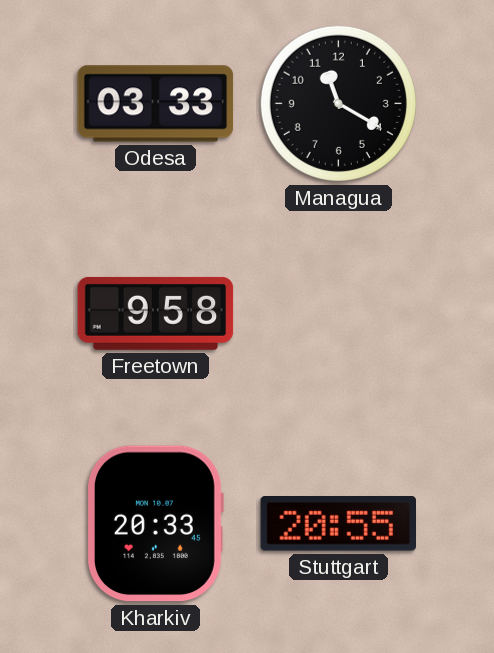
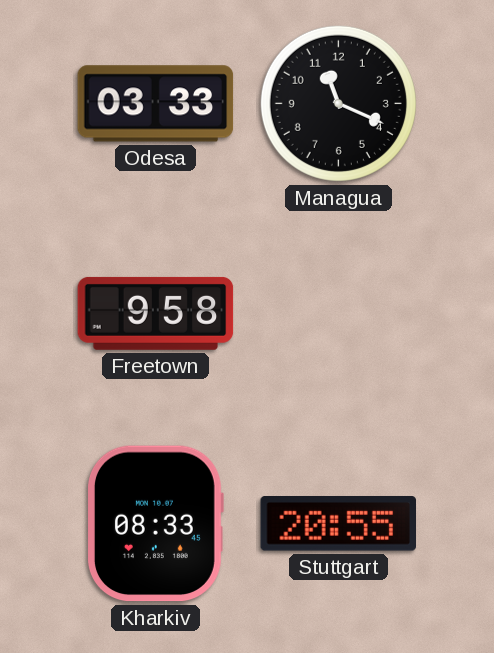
Managua: 11:20 -> 11:19 (338, 103)
Kharkiv: 20:33 -> 08:33 (155, 524)
